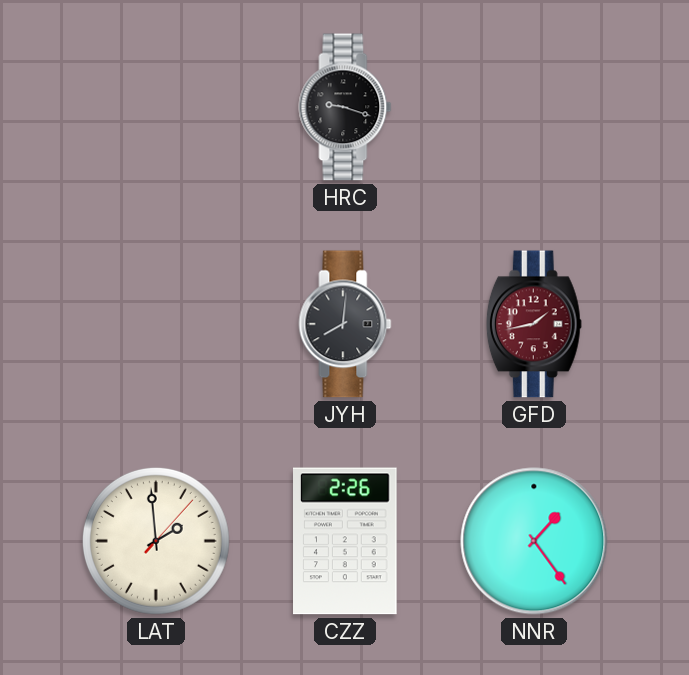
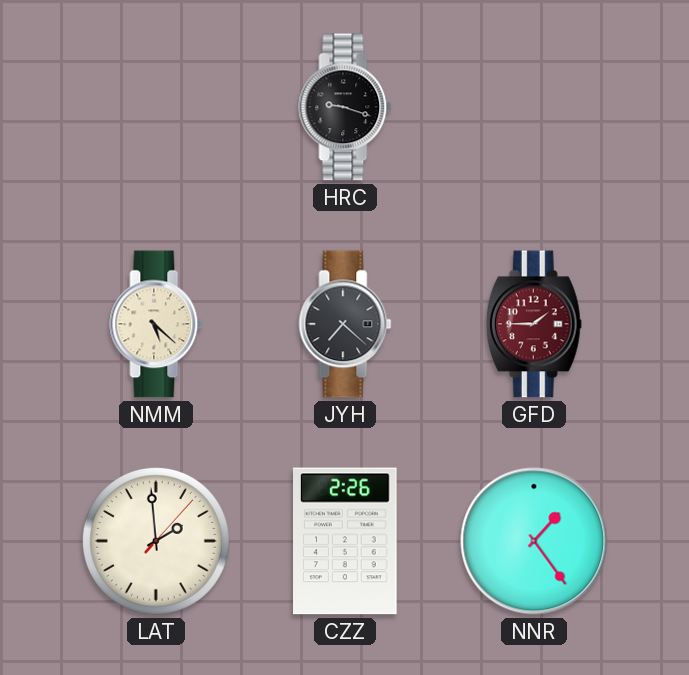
NMM: none -> 5:22 (156, 324)
JYH: 8:01 -> 7:22 (345, 324)
GFD: 1:43 -> 1:45 (534, 324)
